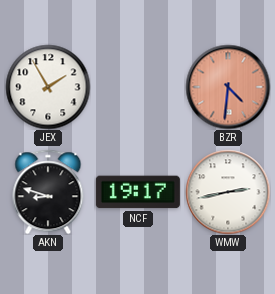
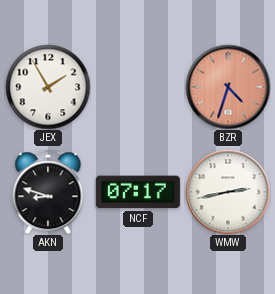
BZR: 4:31 -> 4:33 (228, 87)
NCF: 19:17 -> 07:17 (138, 192)
